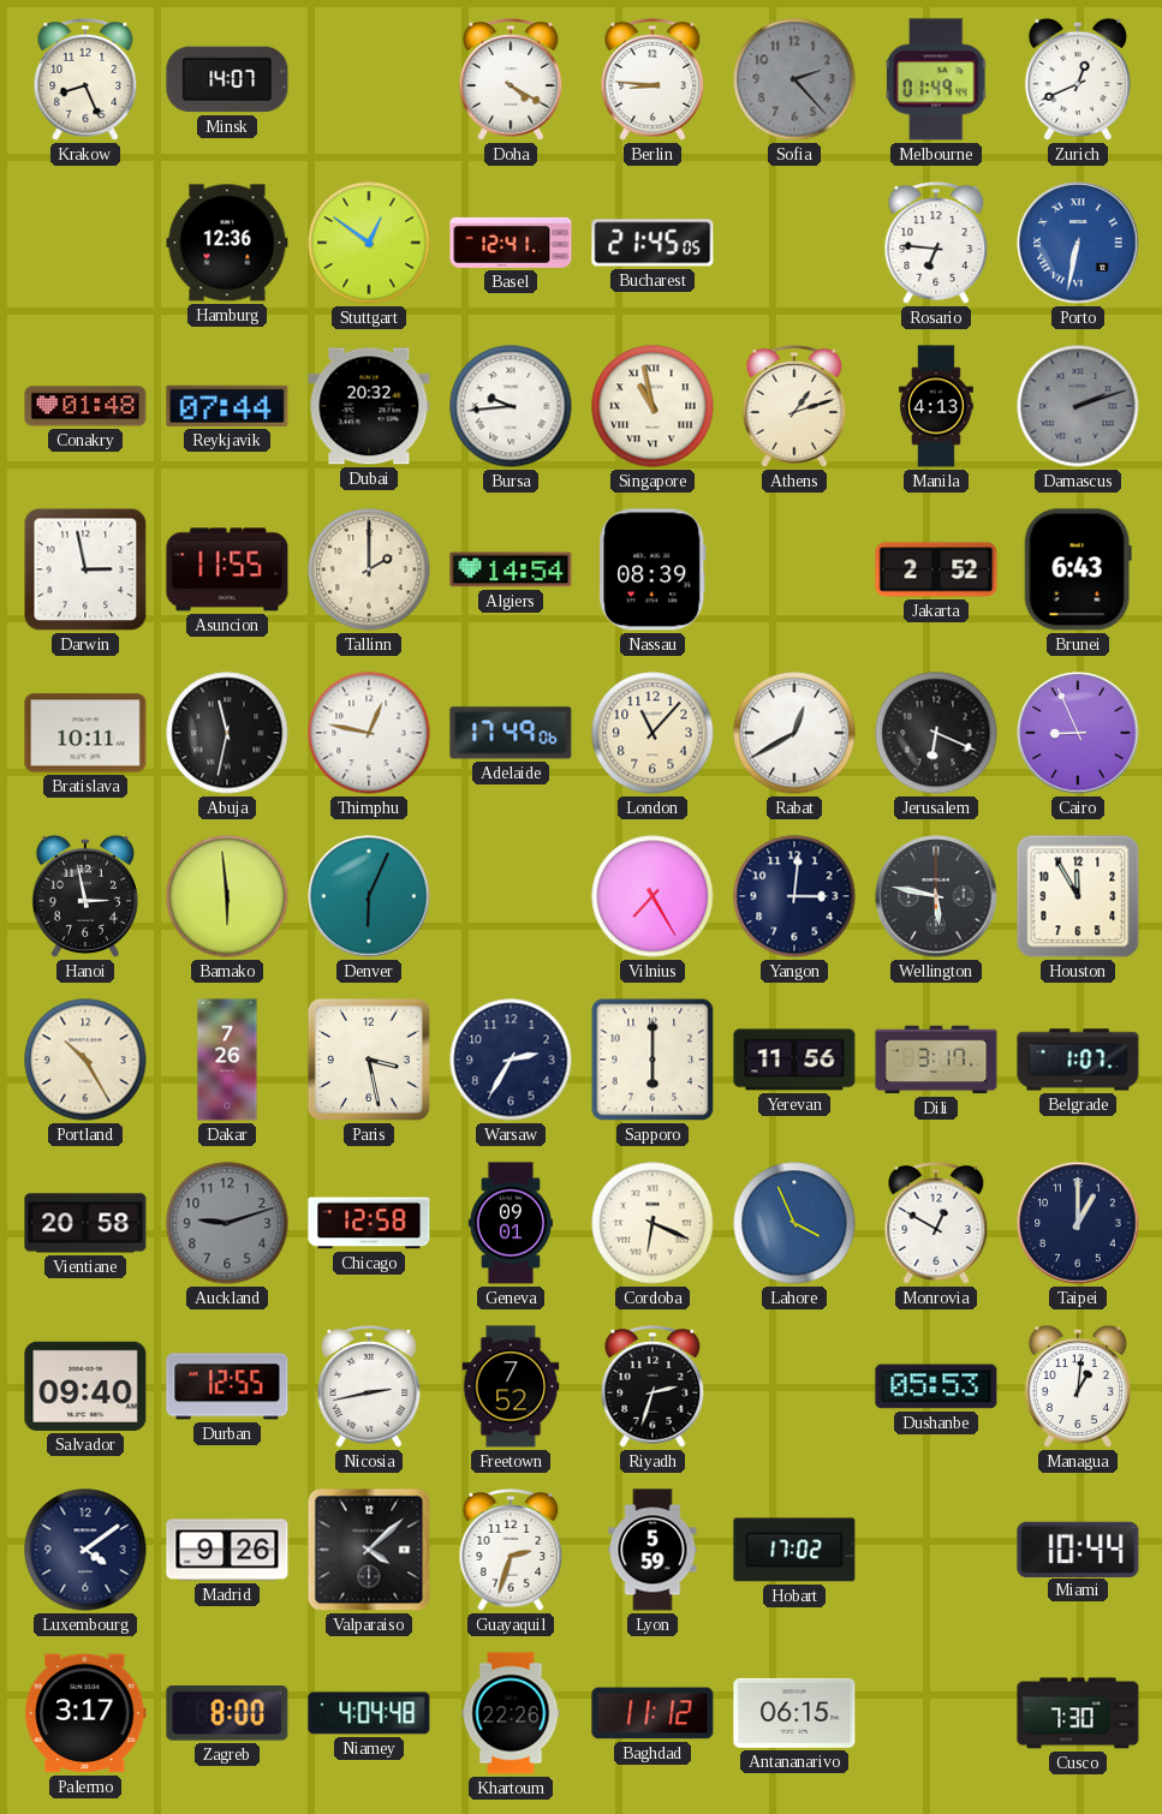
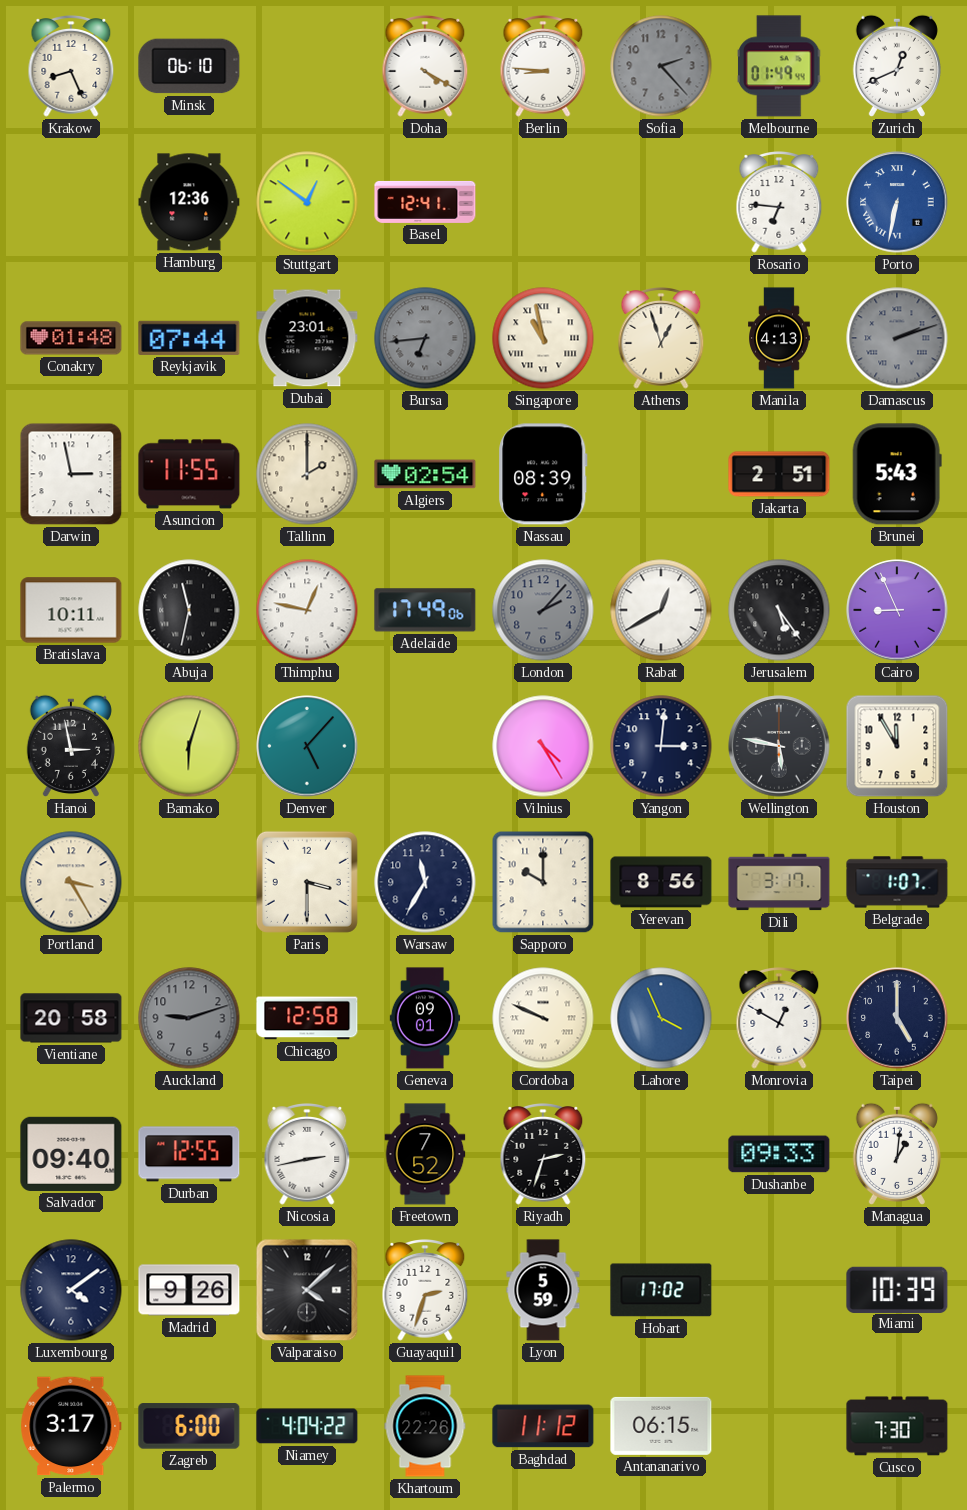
Minsk: 14:07 -> 06:10 (189, 66)
Bucharest: 21:45 -> none (652, 243)
Dubai: 20:32 -> 23:01 (307, 338)
Bursa: 9:44 -> 6:44 (425, 338)
Bursa dial: white -> grey (425, 338)
Athens: 1:12 -> 12:57 (661, 339)
Algiers: 14:54 -> 02:54 (425, 474)
Jakarta: 2:52 -> 2:51 (779, 474)
Brunei: 6:43 -> 5:43 (897, 474)
London: 11:07 -> 2:07 (543, 610)
London dial: cream -> grey (543, 610)
Jerusalem: 6:19 -> 5:24 (779, 610)
Bamako: 5:59 -> 6:03 (189, 746)
Denver: 6:04 -> 5:07 (307, 746)
Vilnius: 7:25 -> 4:25 (543, 746)
Portland: 10:25 -> 3:25 (71, 882)
Dakar: 7:26 -> none (227, 1060)
Paris: 3:28 -> 3:30 (307, 882)
Warsaw: 2:35 -> 11:35 (425, 882)
Sapporo: 6:00 -> 10:00 (543, 882)
Yerevan: 11:56 -> 8:56 (661, 882)
Cordoba: 6:19 -> 9:49 (543, 1018)
Taipei: 1:00 -> 5:00 (897, 1018)
Dushanbe: 05:53 -> 09:33 (779, 1154)
Miami: 10:44 -> 10:39 (897, 1289)
Zagreb: 8:00 -> 6:00 (189, 1426)
Niamey: 4:04:48 -> 4:04:22 (307, 1426)
